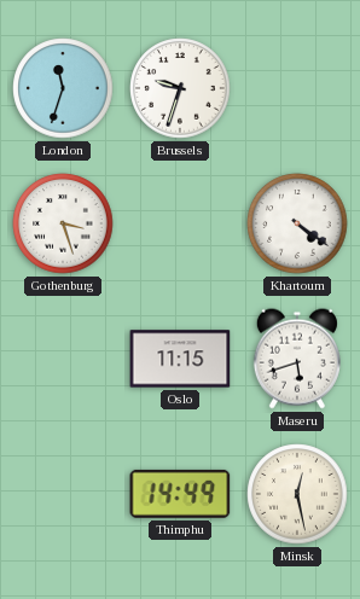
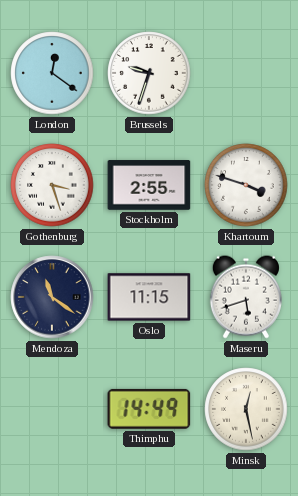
London: 11:33 -> 12:21 (52, 73)
Stockholm: none -> 2:55 (149, 185)
Khartoum: 4:21 -> 3:48 (246, 185)
Mendoza: none -> 11:21 (52, 297)
